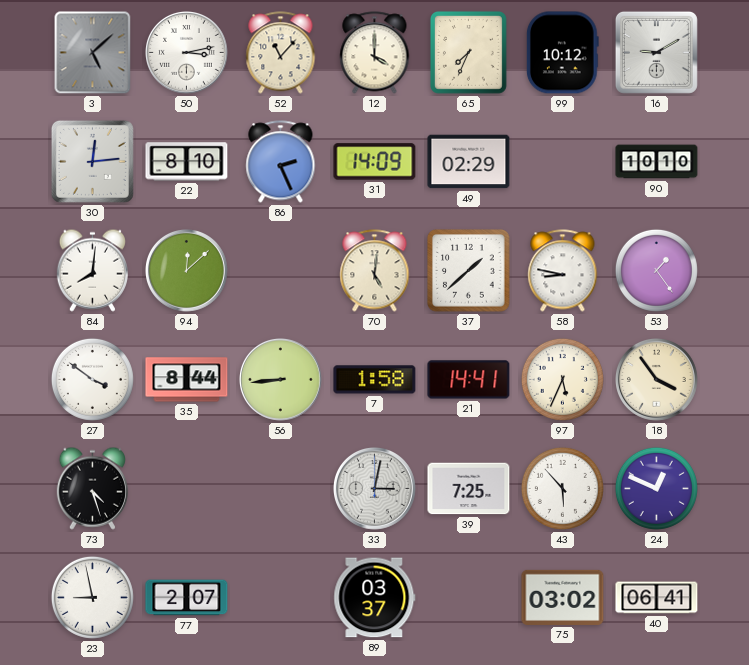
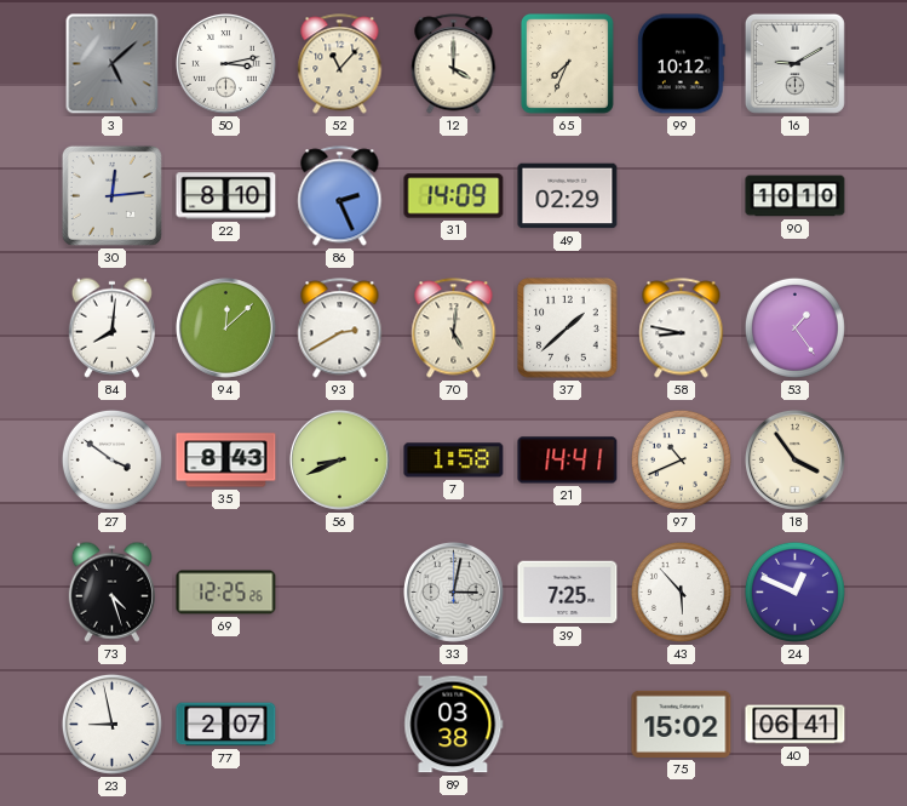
93: none -> 2:40 (340, 328)
35: 8:44 -> 8:43 (226, 461)
56: 8:44 -> 8:41 (340, 461)
97: 5:34 -> 10:41 (681, 459)
69: none -> 12:25 (226, 593)
89: 03:37 -> 03:38 (454, 725)
75: 03:02 -> 15:02 (682, 724)
